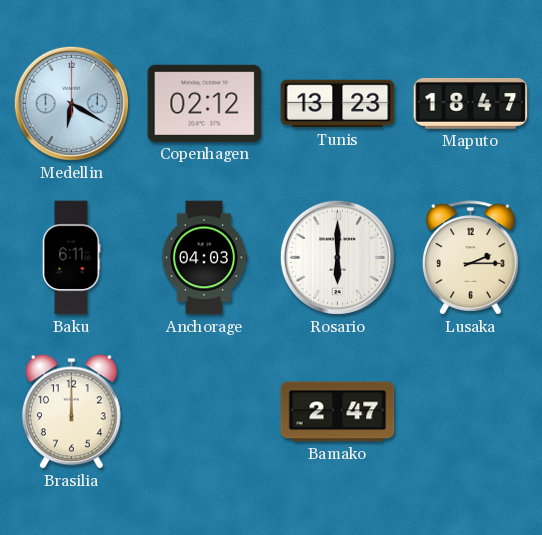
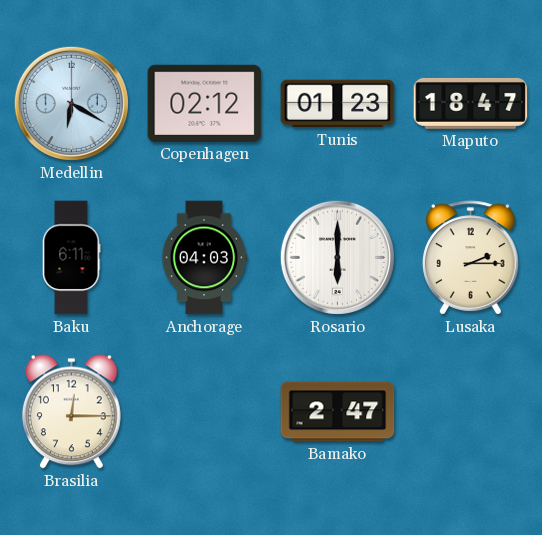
Tunis: 13:23 -> 01:23 (338, 104)
Brasilia: 12:00 -> 12:15 (71, 412)
